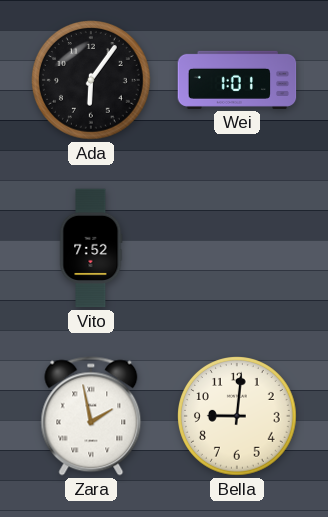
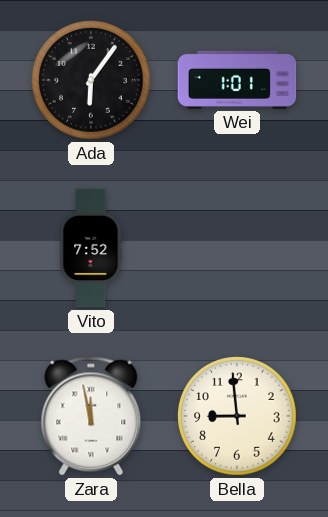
Zara: 1:58 -> 11:58 (91, 416)
Bella: 9:01 -> 8:59 (238, 417)
